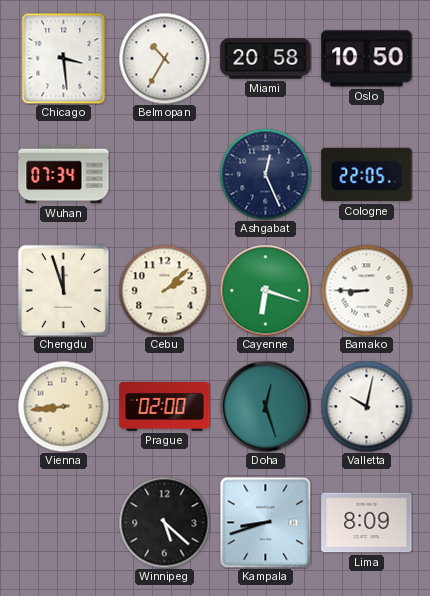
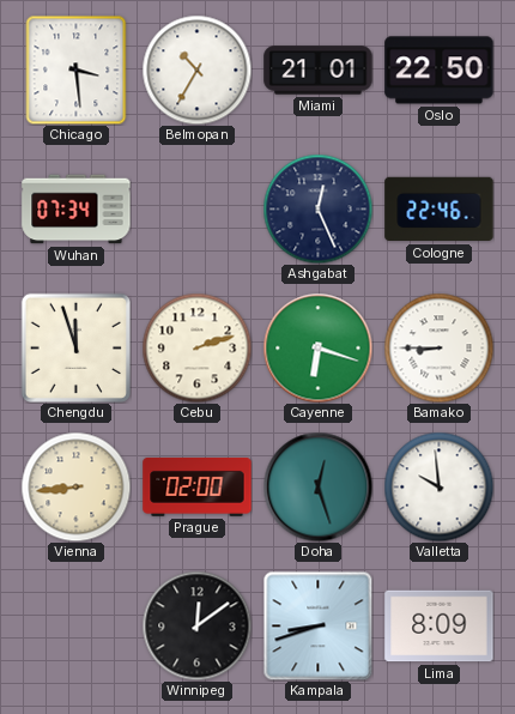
Miami: 20:58 -> 21:01 (319, 71)
Oslo: 10:50 -> 22:50 (440, 71)
Cologne: 22:05 -> 22:46 (440, 210)
Cebu: 2:08 -> 2:12 (196, 347)
Valletta: 10:02 -> 9:59 (438, 486)
Winnipeg: 5:22 -> 12:09 (196, 625)
